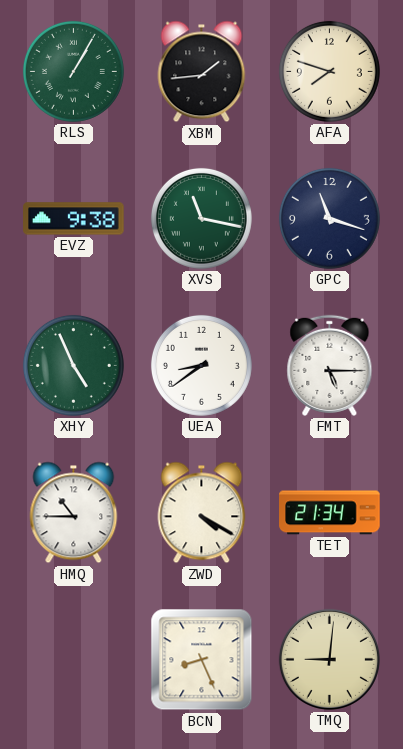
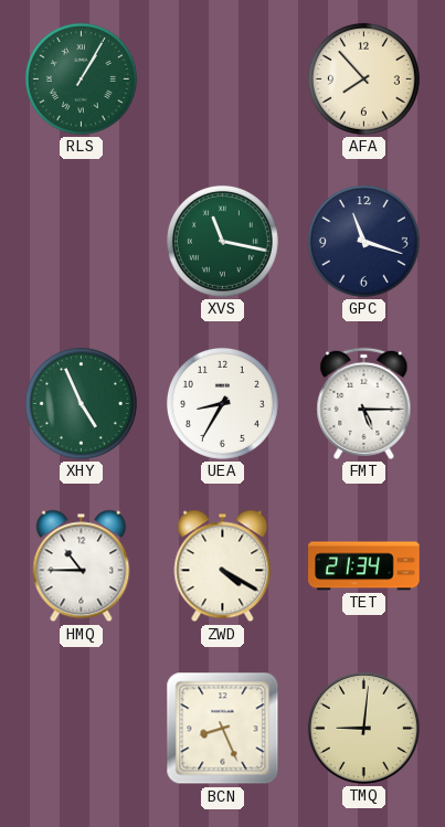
XBM: 1:44 -> none (202, 72)
AFA: 7:48 -> 7:53 (363, 78)
EVZ: 9:38 -> none (74, 219)
UEA: 8:39 -> 8:35 (222, 403)
